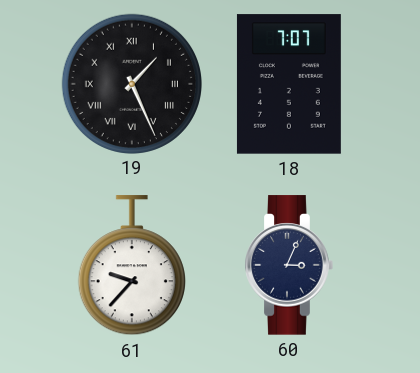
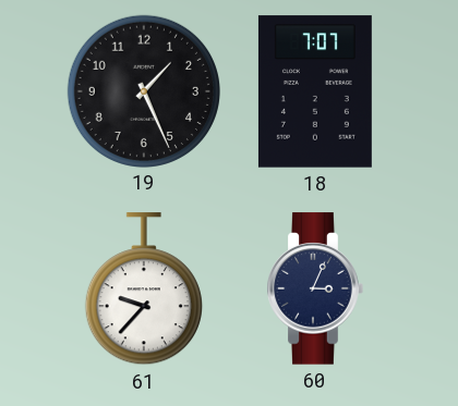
19 numerals: Roman -> Arabic (143, 90)
